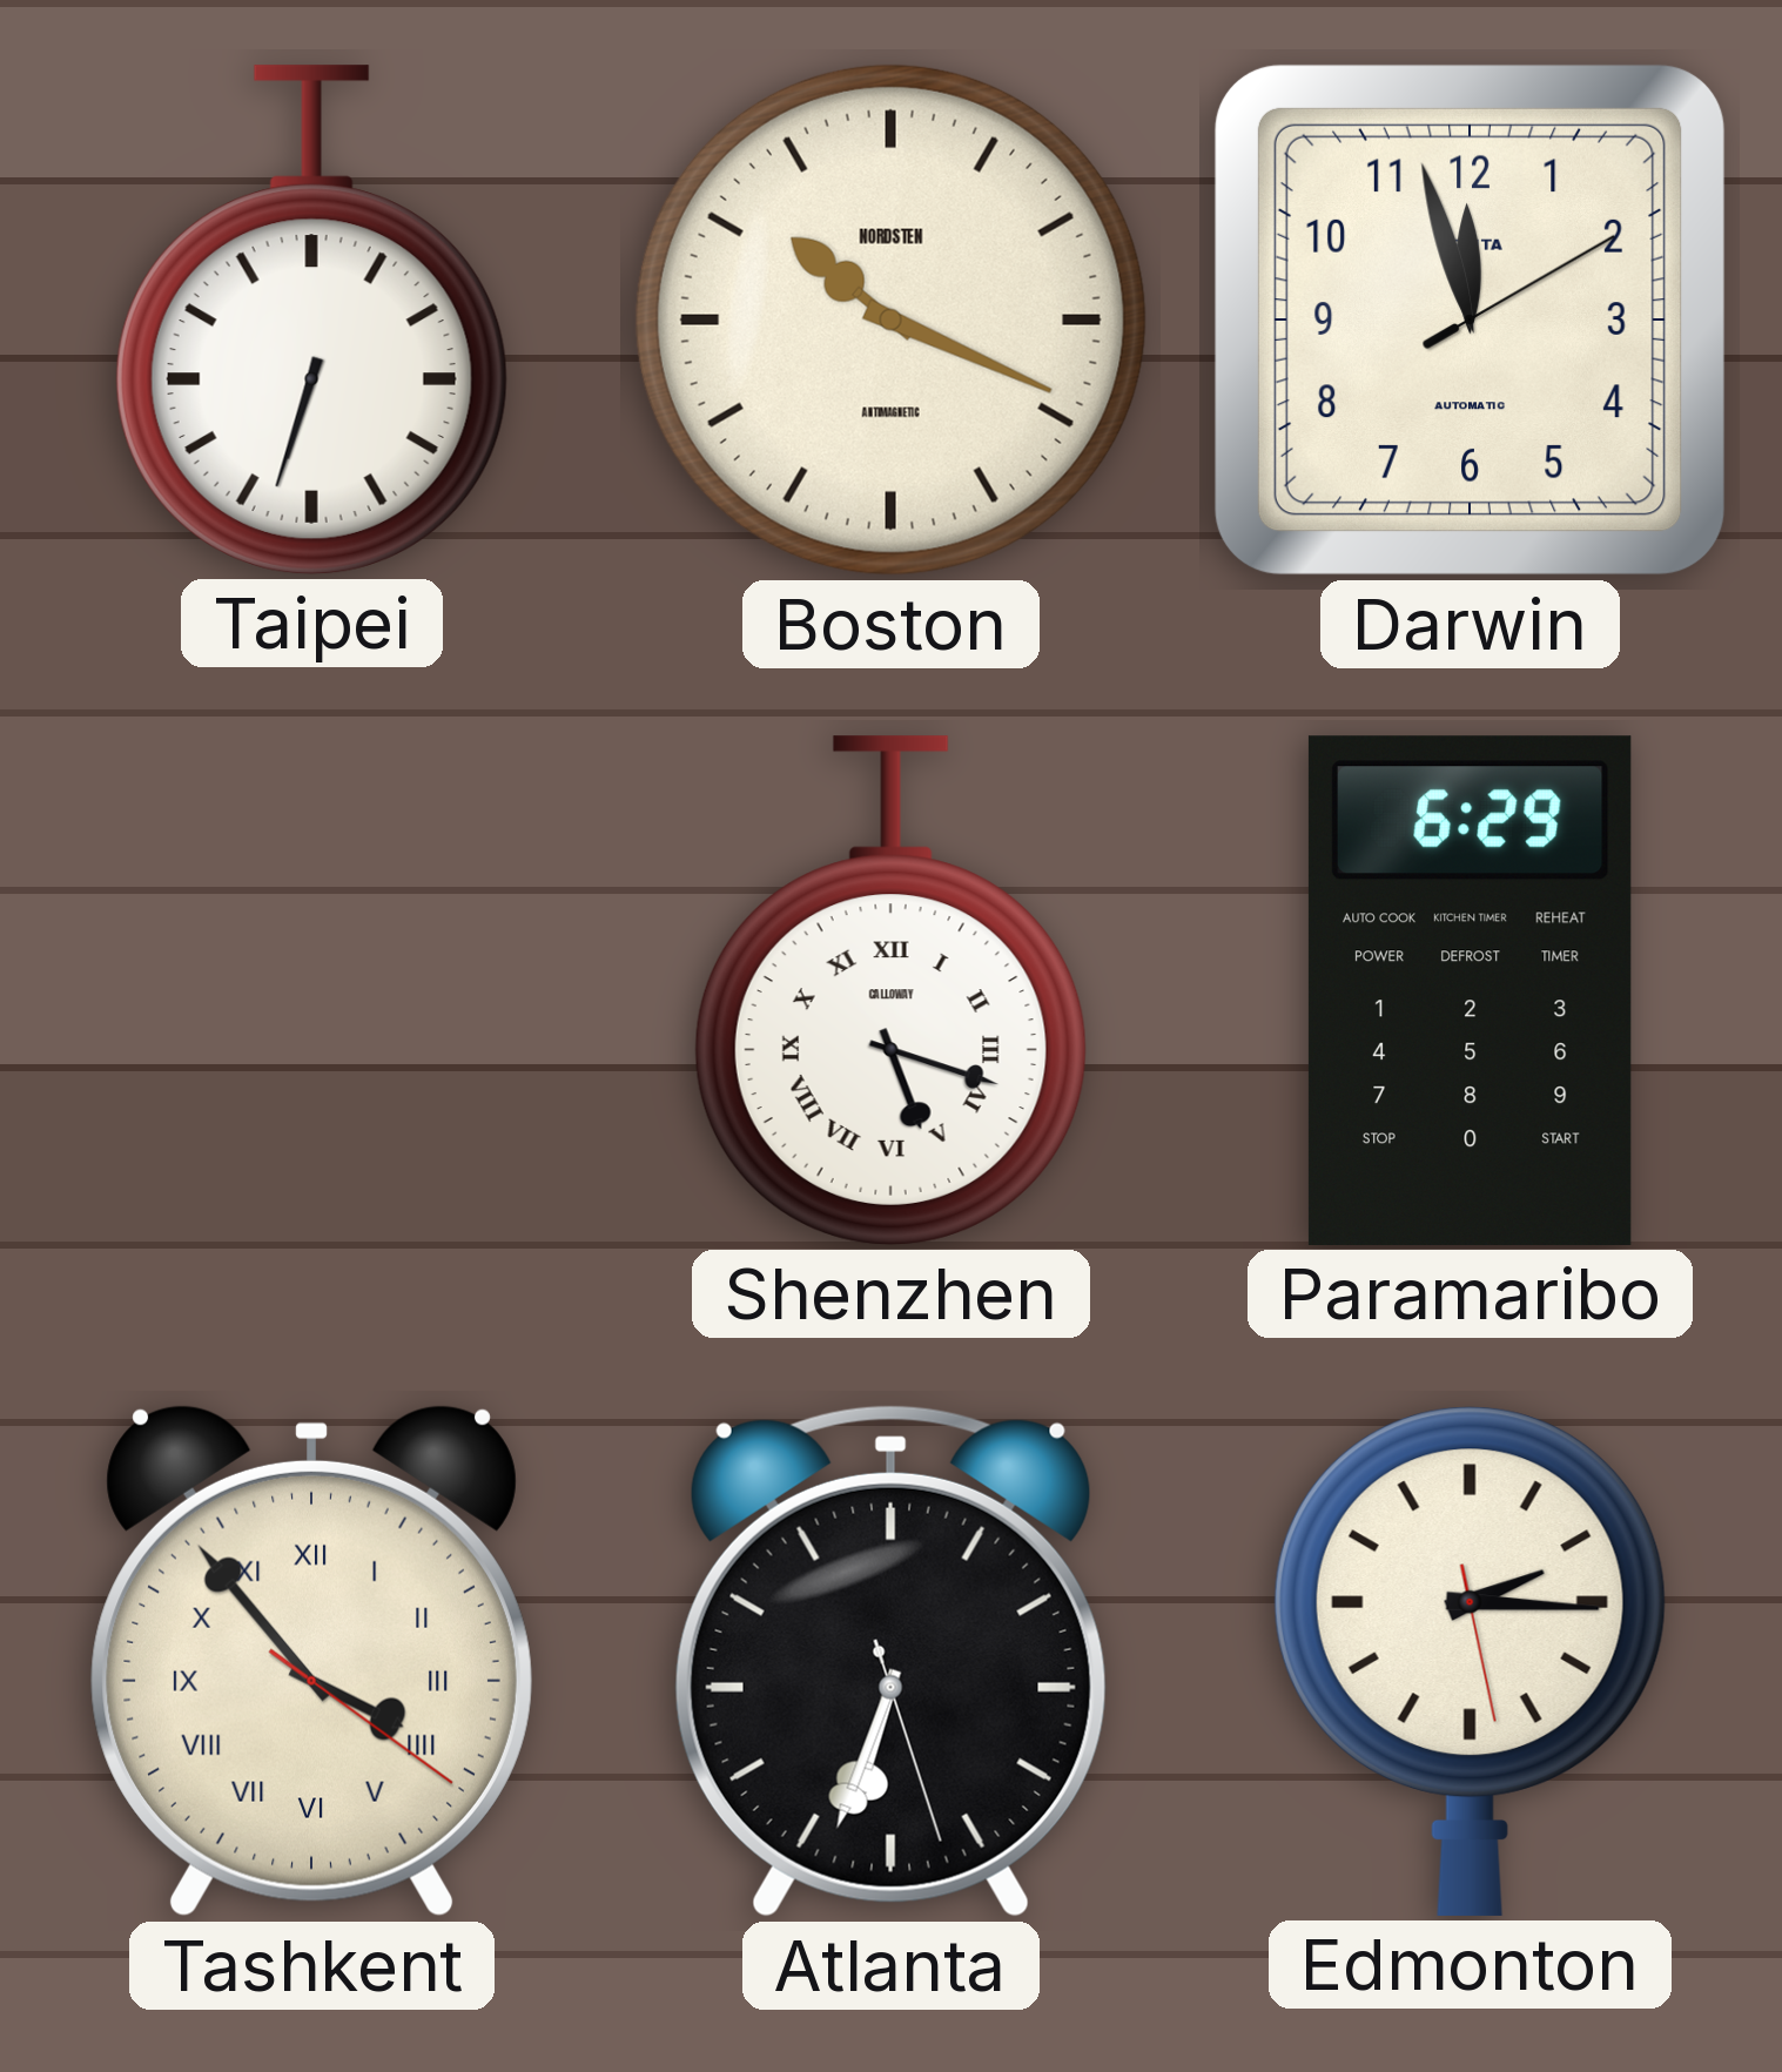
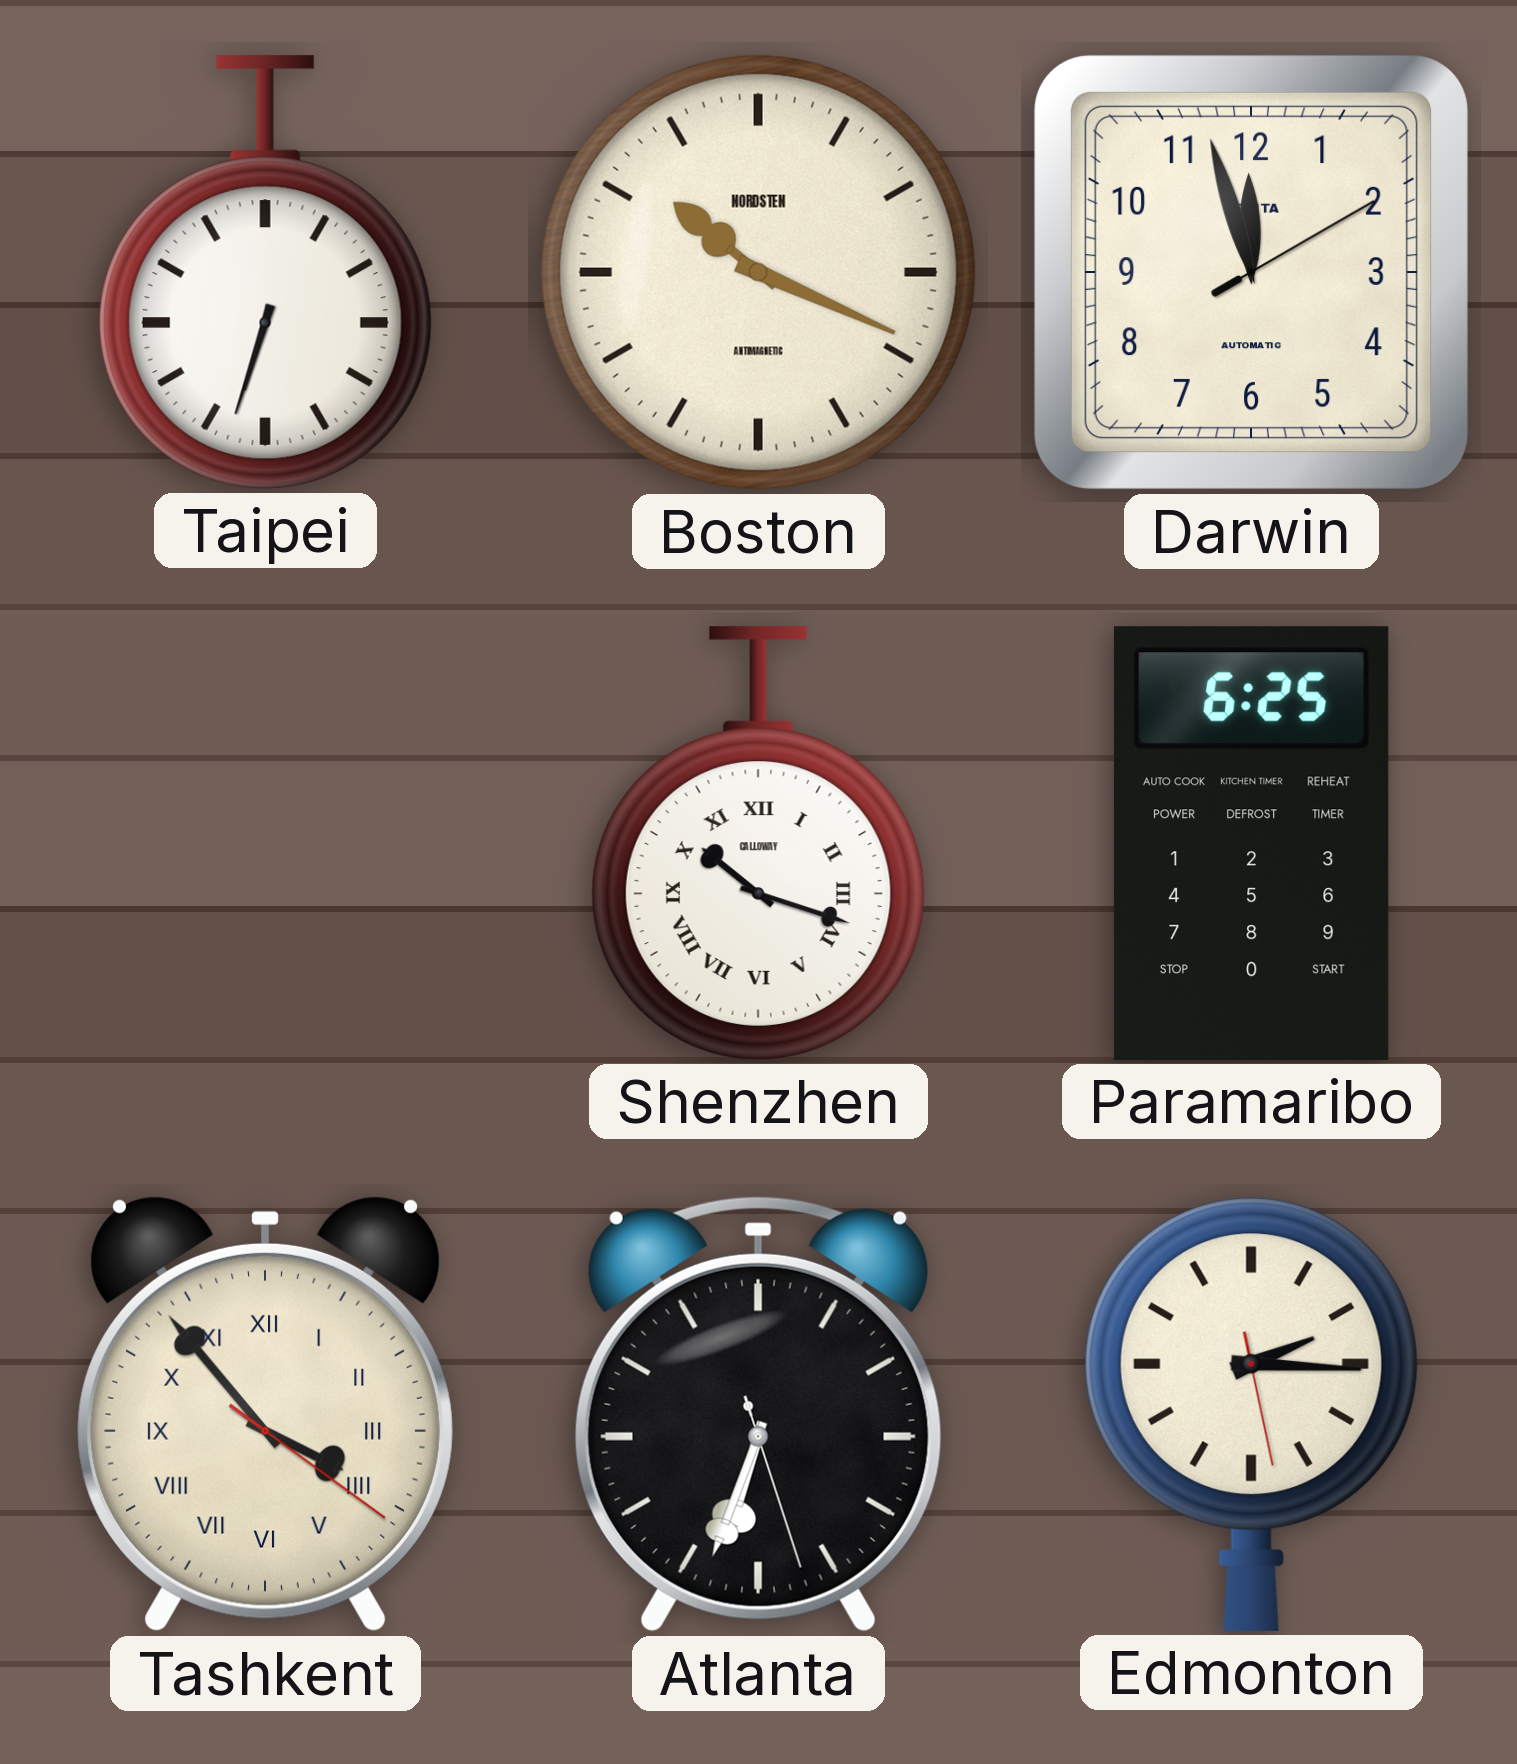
Shenzhen: 5:18 -> 10:18 (758, 843)
Paramaribo: 6:29 -> 6:25 (1251, 843)
